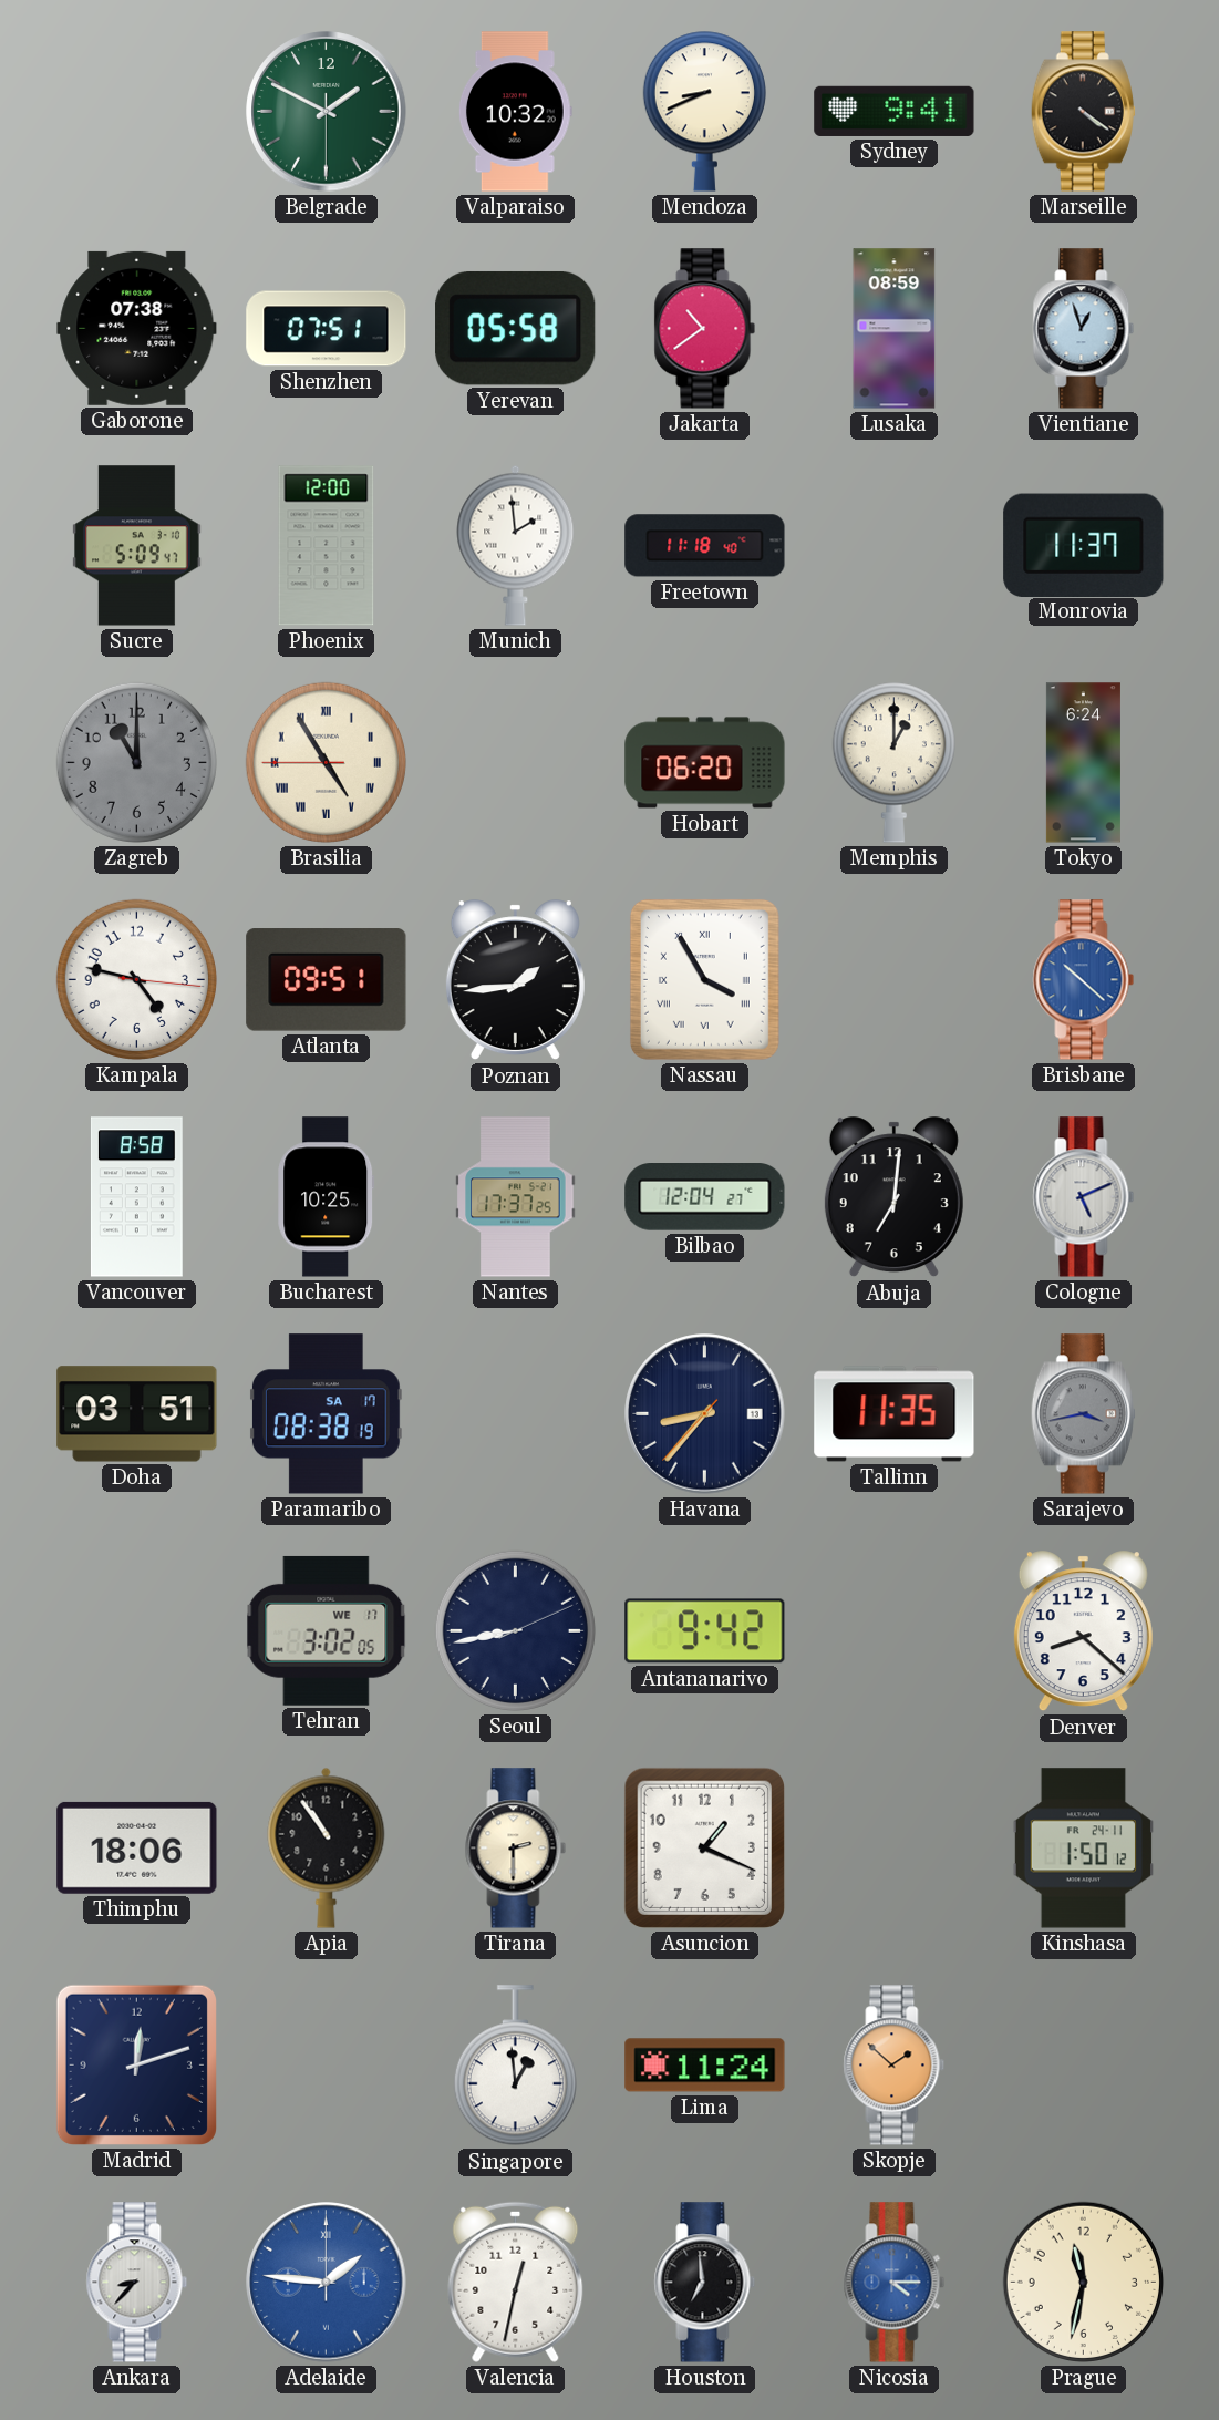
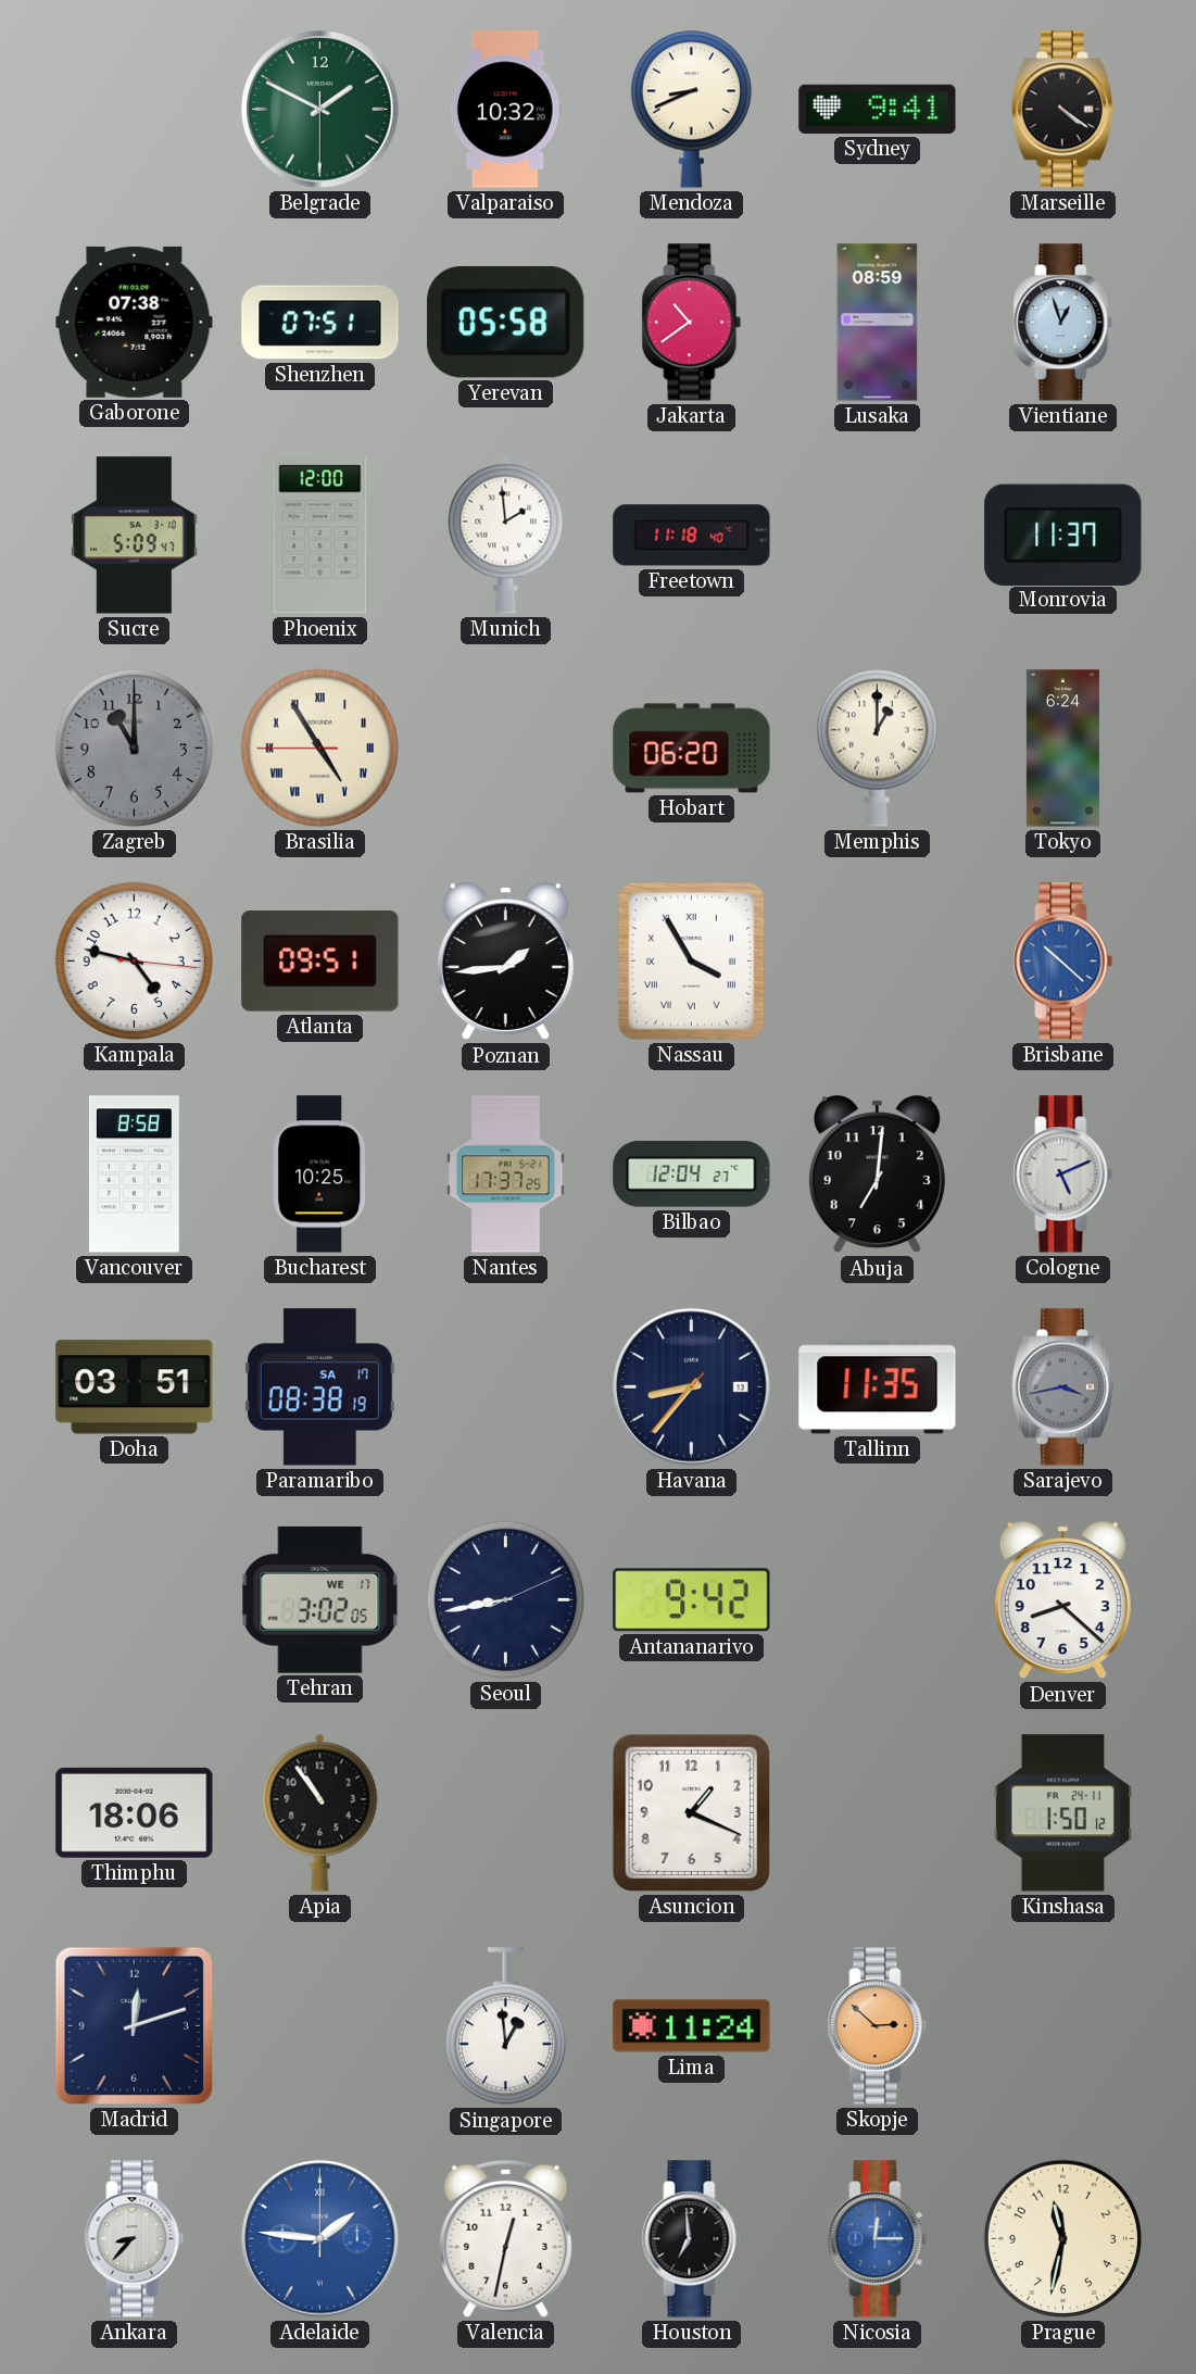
Tirana: 2:30 -> none (516, 1849)
Skopje: 1:52 -> 2:52 (878, 2026)
Nicosia: 4:15 -> 12:15 (878, 2239)
